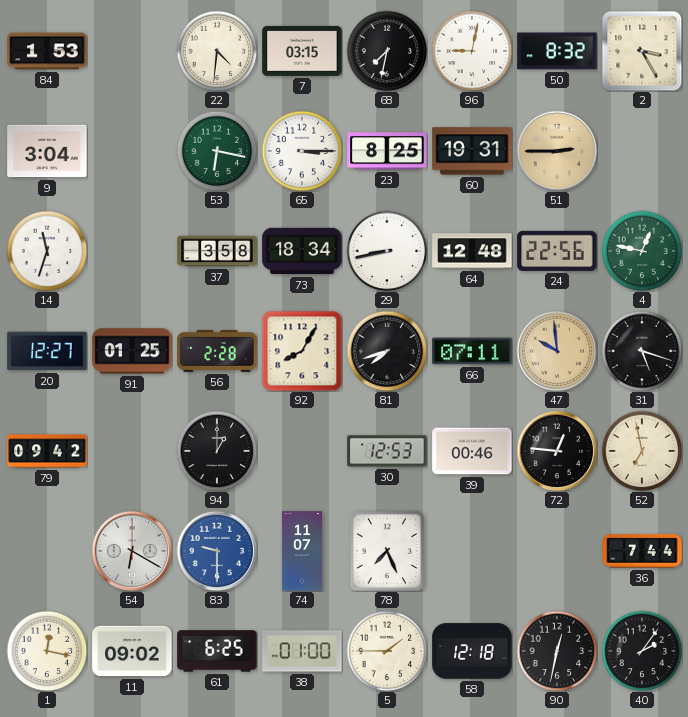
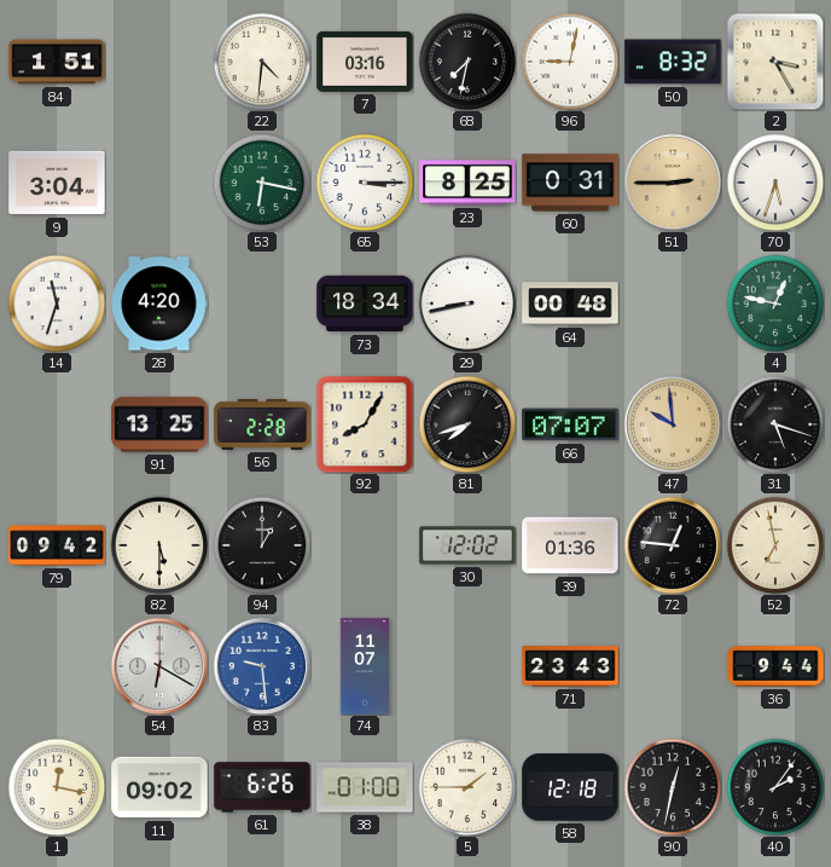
84: 1:53 -> 1:51 (57, 62)
7: 03:15 -> 03:16 (365, 62)
60: 19:31 -> 0:31 (570, 183)
70: none -> 5:33 (775, 183)
28: none -> 4:20 (159, 304)
37: 3:58 -> none (217, 251)
64: 12:48 -> 00:48 (570, 304)
24: 22:56 -> none (557, 251)
20: 12:27 -> none (47, 351)
91: 01:25 -> 13:25 (159, 424)
66: 07:11 -> 07:07 (570, 424)
82: none -> 5:30 (159, 545)
30: 12:53 -> 12:02 (467, 545)
39: 00:46 -> 01:36 (570, 545)
83: 9:30 -> 9:29 (262, 666)
78: 7:26 -> none (387, 551)
71: none -> 23:43 (570, 666)
36: 7:44 -> 9:44 (775, 666)
61: 6:25 -> 6:26 (262, 787)
